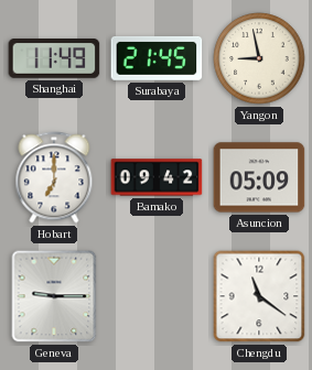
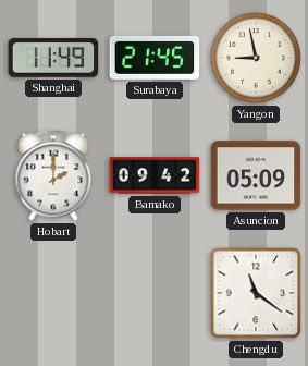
Hobart: 7:00 -> 2:00 (53, 175)
Geneva: 9:15 -> none (54, 296)
